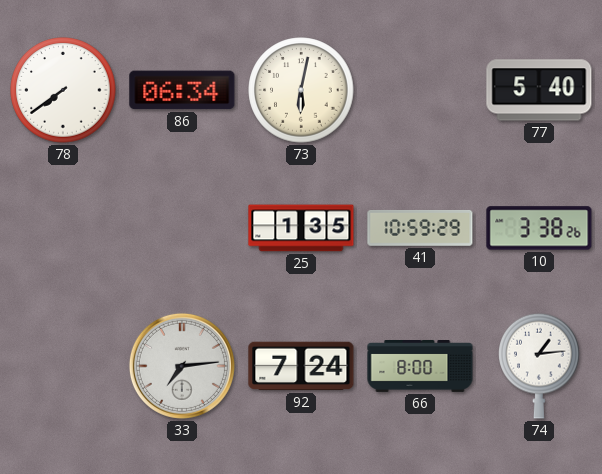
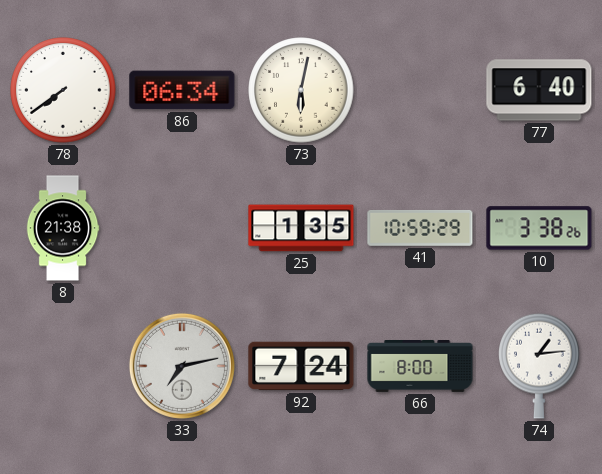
77: 5:40 -> 6:40 (539, 90)
8: none -> 21:38 (63, 228)
33: 7:14 -> 7:13 (182, 366)
